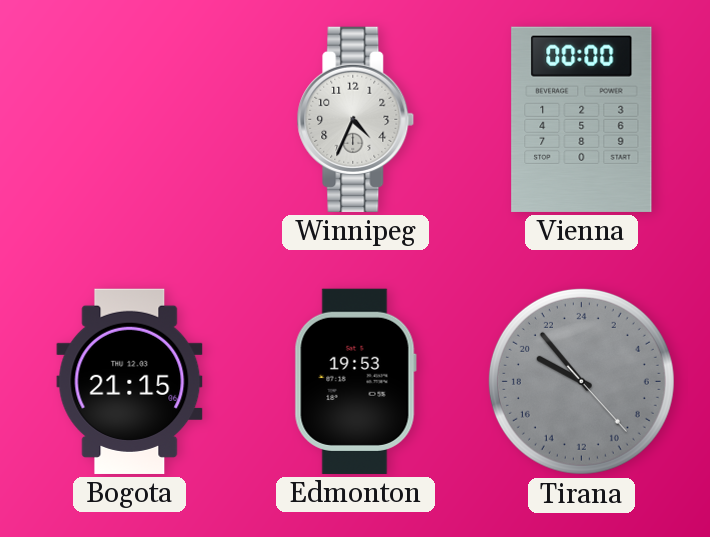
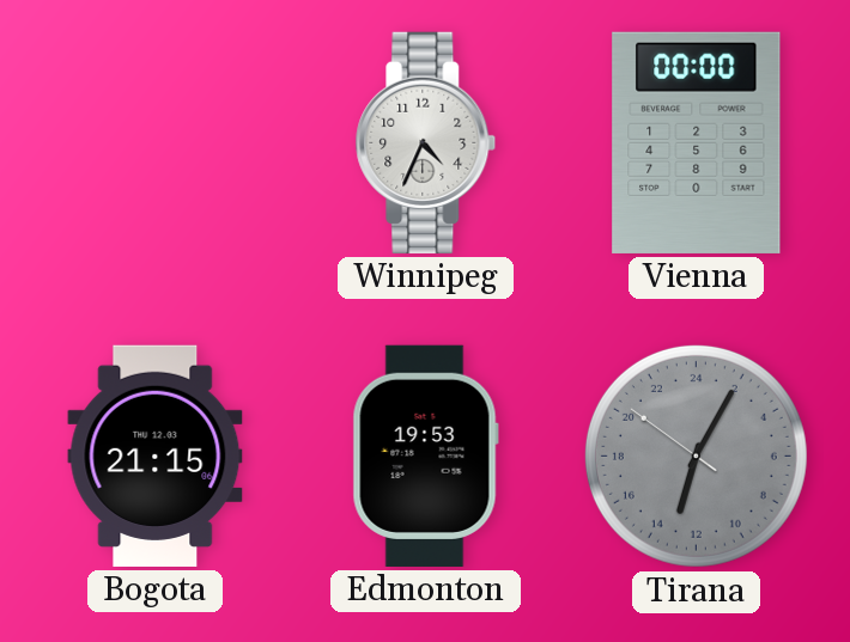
Tirana: 19:53 -> 13:04 (696, 455)
